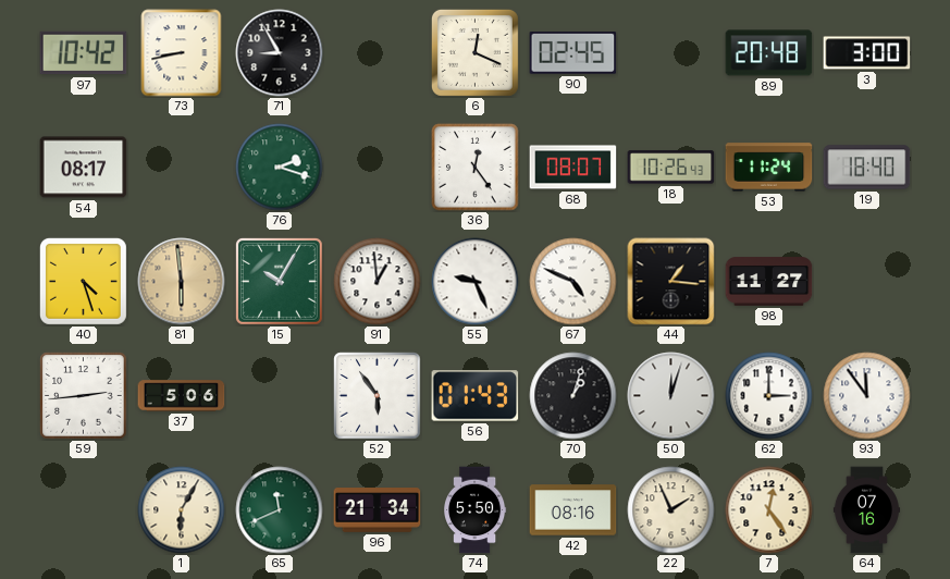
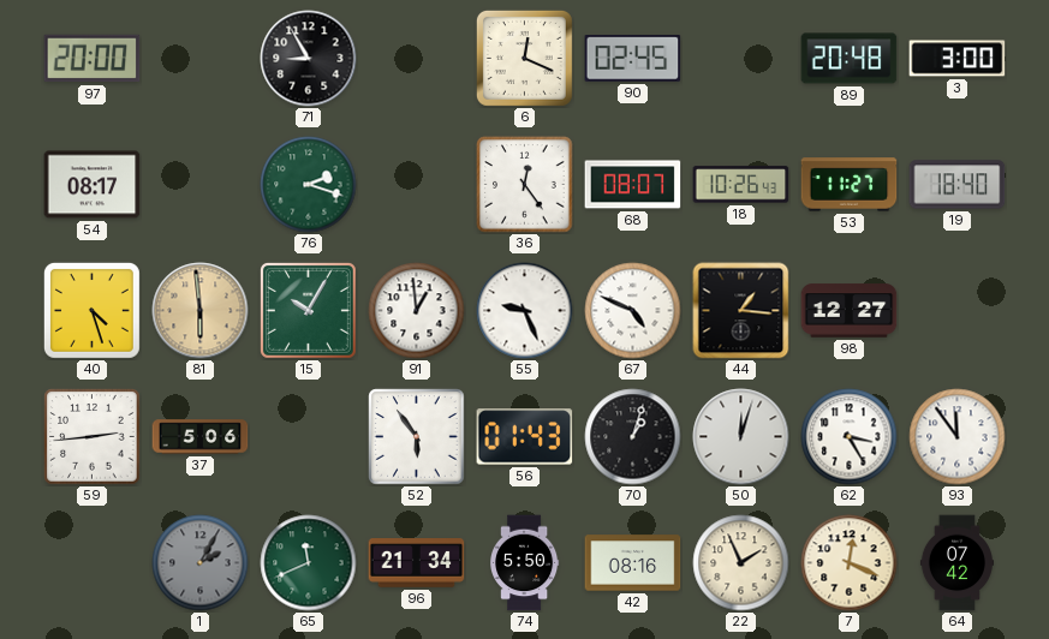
97: 10:42 -> 20:00 (93, 59)
73: 8:43 -> none (182, 53)
53: 11:24 -> 11:27 (850, 185)
98: 11:27 -> 12:27 (850, 311)
62: 3:00 -> 3:25 (850, 437)
1: 6:05 -> 2:05 (201, 563)
1 dial: cream -> grey (201, 563)
7: 12:24 -> 12:19 (850, 563)
64: 07:16 -> 07:42 (956, 563)
